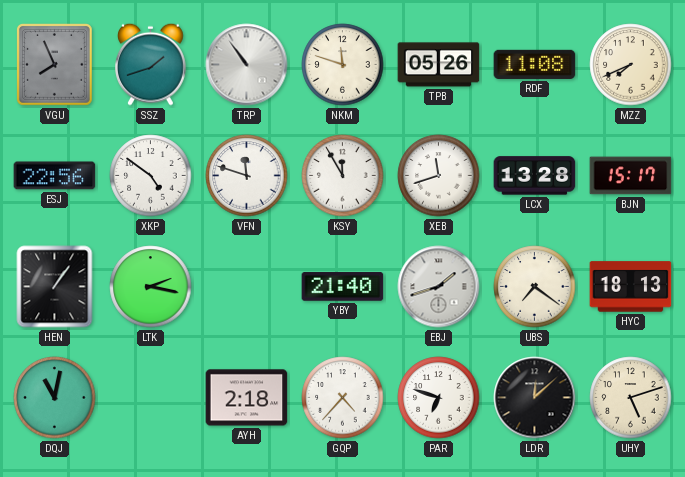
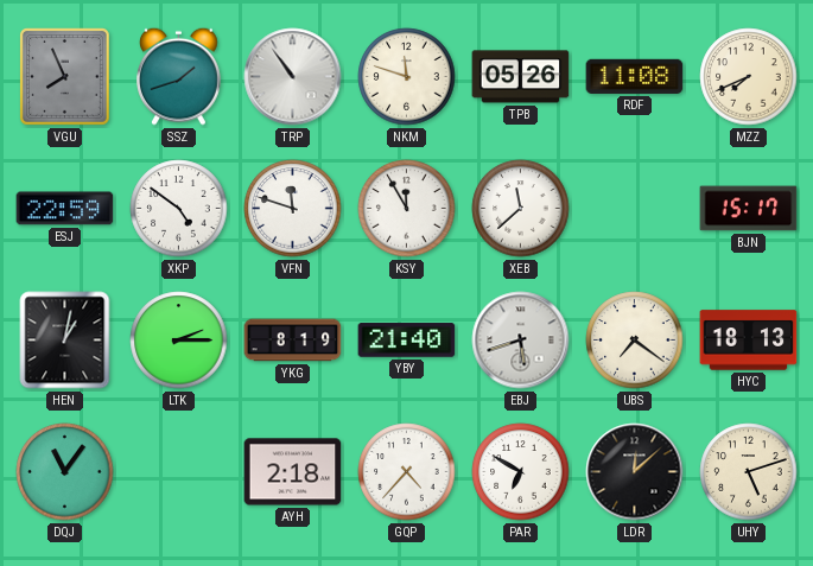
ESJ: 22:56 -> 22:59 (65, 209)
XEB: 11:42 -> 11:38 (521, 209)
LCX: 13:28 -> none (535, 176)
HEN: 1:06 -> 1:02 (65, 341)
LTK: 2:17 -> 2:15 (179, 341)
YKG: none -> 8:19 (293, 341)
EBJ: 1:42 -> 5:42 (521, 341)
DQJ: 11:02 -> 11:06 (65, 472)
PAR: 6:48 -> 6:50 (521, 472)
